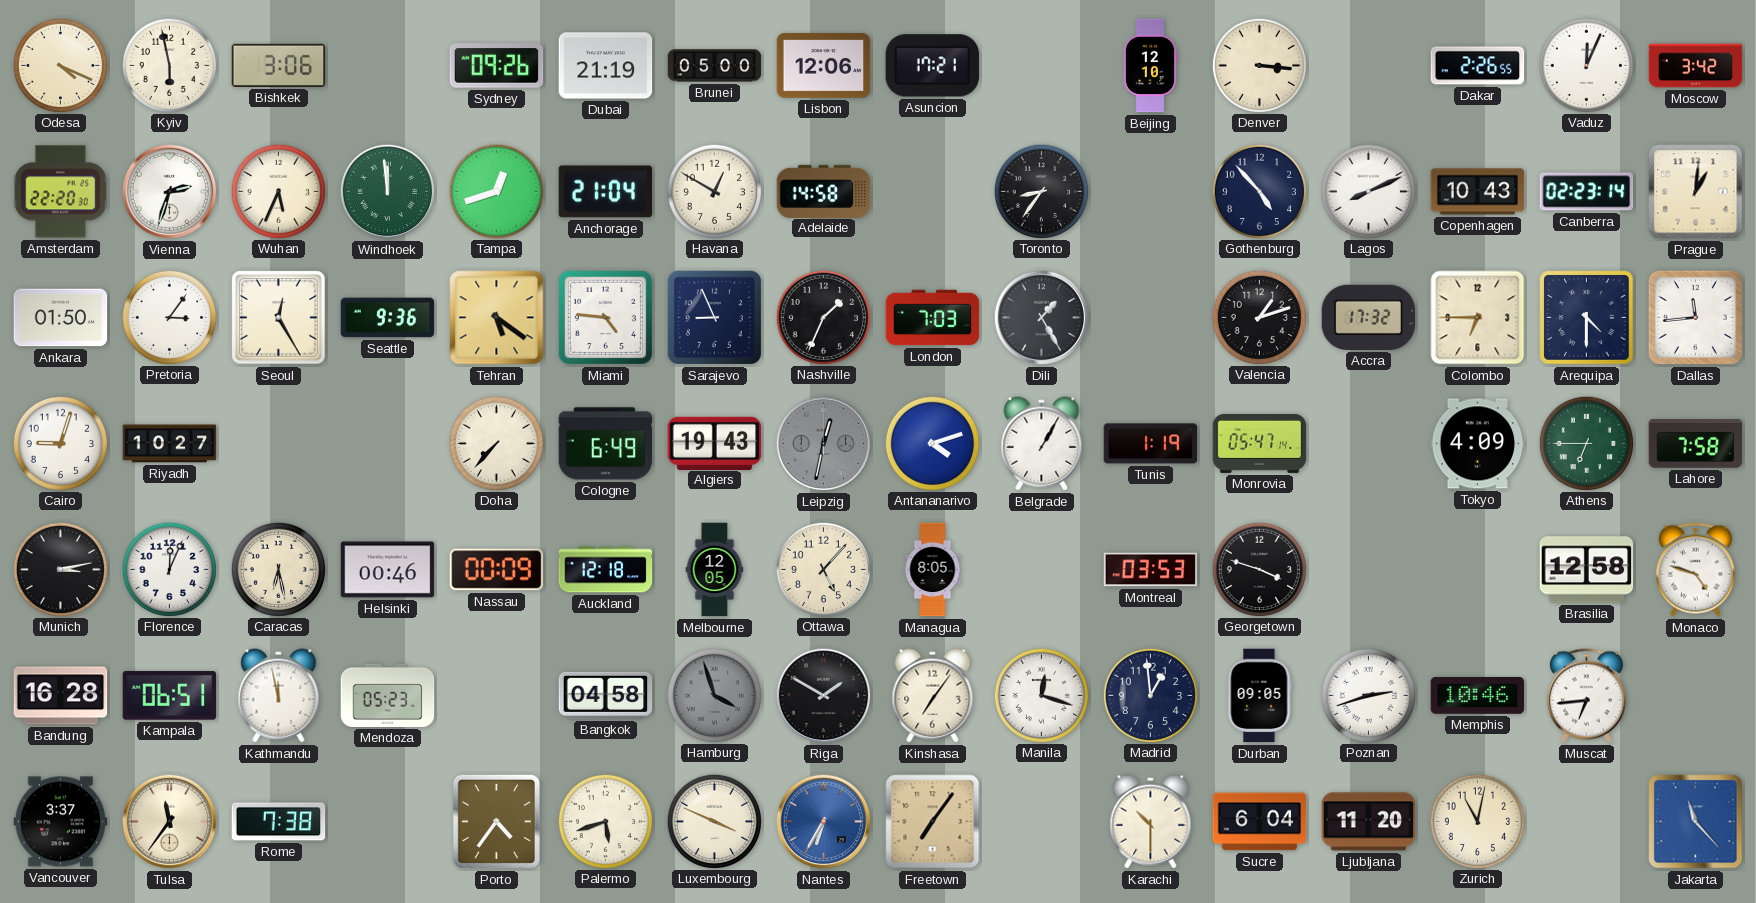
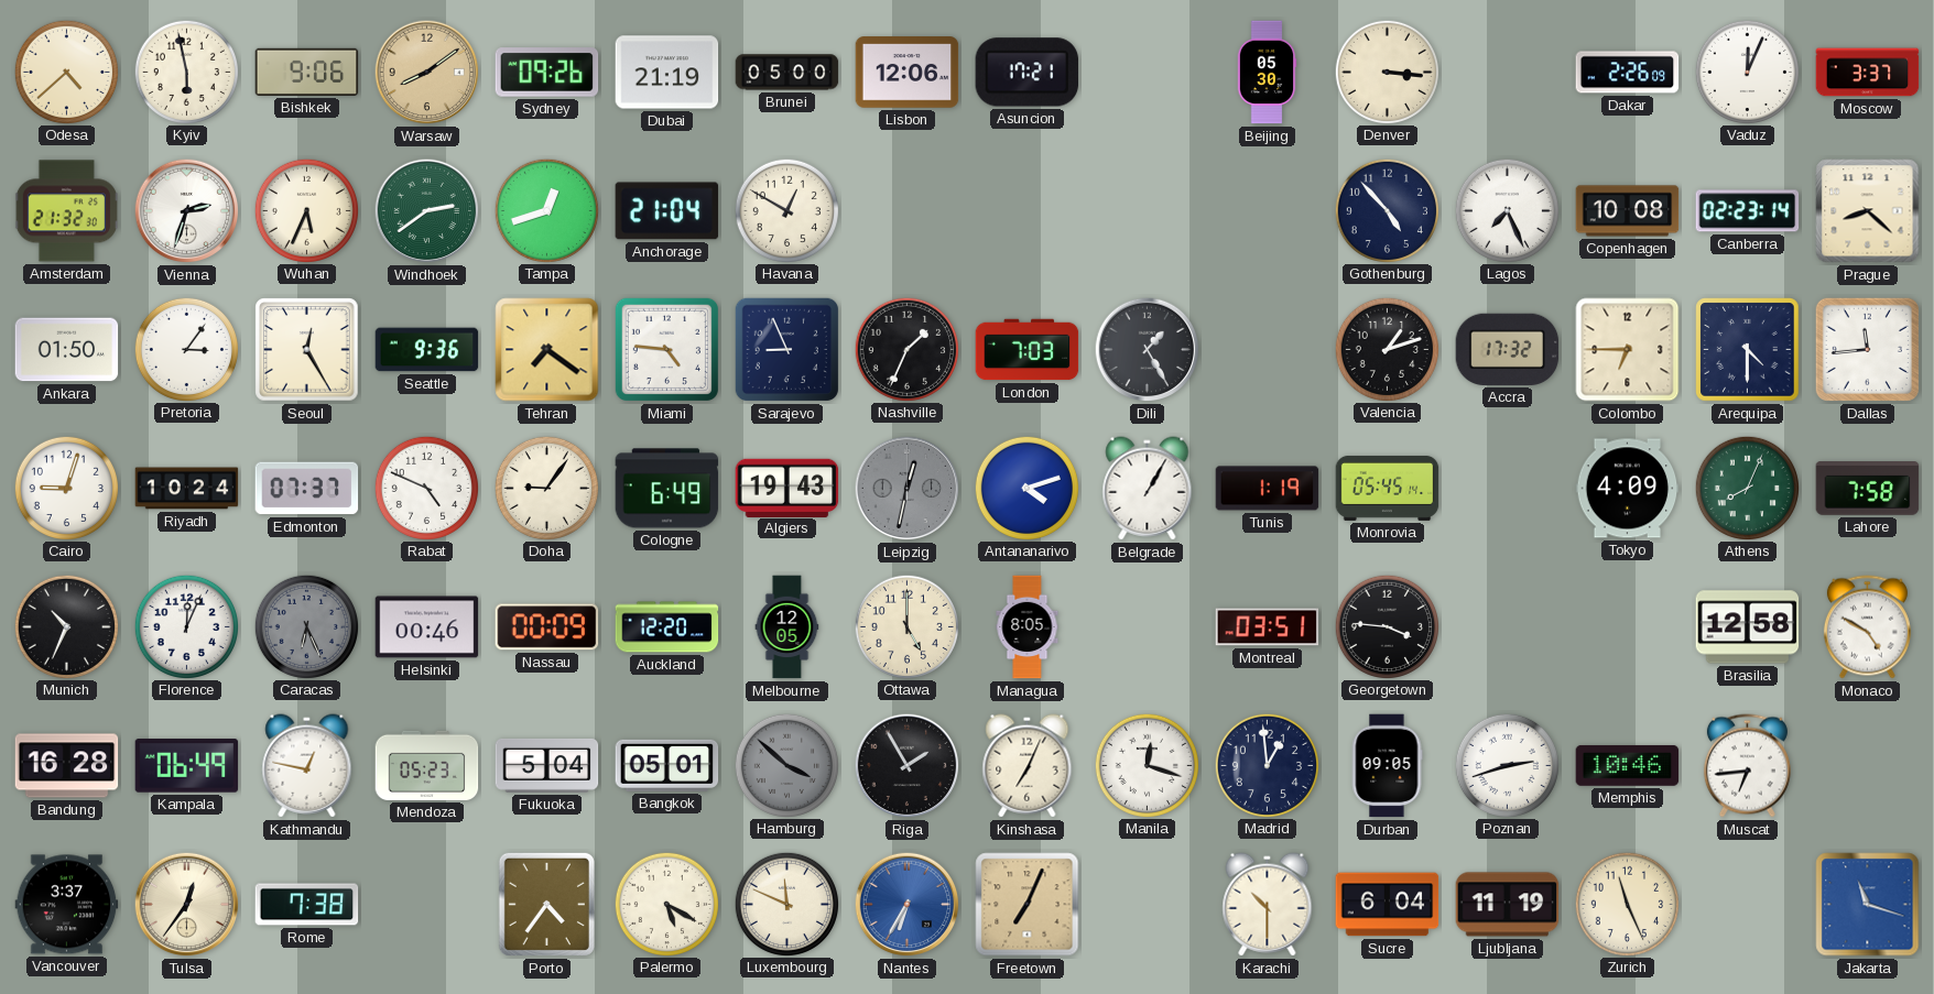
Odesa: 4:19 -> 4:38 (66, 72)
Bishkek: 3:06 -> 9:06 (307, 72)
Warsaw: none -> 8:09 (427, 73)
Beijing: 12:10 -> 05:30 (1267, 73)
Dakar: 2:26:55 -> 2:26:09 (1628, 73)
Moscow: 3:42 -> 3:37 (1868, 73)
Amsterdam: 22:20 -> 21:32 (66, 211)
Windhoek: 11:59 -> 2:39 (427, 211)
Adelaide: 14:58 -> none (824, 191)
Toronto: 8:36 -> none (1041, 191)
Lagos: 8:11 -> 7:26 (1507, 210)
Copenhagen: 10:43 -> 10:08 (1628, 211)
Prague: 1:01 -> 8:22 (1868, 211)
Tehran: 5:21 -> 7:21 (547, 350)
Riyadh: 10:27 -> 10:24 (187, 489)
Edmonton: none -> 07:37 (307, 489)
Rabat: none -> 4:49 (426, 488)
Doha: 7:37 -> 9:06 (546, 488)
Monrovia: 05:47 -> 05:45 (1388, 488)
Athens: 6:45 -> 8:04 (1747, 488)
Munich: 3:13 -> 10:34 (66, 626)
Caracas: 6:28 -> 6:26 (306, 626)
Caracas dial: cream -> grey (306, 626)
Auckland: 12:18 -> 12:20 (667, 627)
Ottawa: 5:07 -> 5:00 (906, 626)
Montreal: 03:53 -> 03:51 (1268, 627)
Georgetown: 3:48 -> 3:46 (1387, 626)
Monaco: 4:48 -> 4:50 (1867, 627)
Kampala: 06:51 -> 06:49 (187, 766)
Kathmandu: 11:58 -> 12:47 (307, 766)
Fukuoka: none -> 5:04 (547, 765)
Bangkok: 04:58 -> 05:01 (667, 765)
Hamburg: 3:57 -> 3:52 (786, 765)
Riga: 1:50 -> 1:55 (908, 766)
Kinshasa: 7:06 -> 7:04 (1028, 766)
Tulsa: 11:36 -> 12:36 (187, 905)
Palermo: 5:42 -> 5:20 (666, 904)
Luxembourg: 3:49 -> 11:49 (786, 904)
Freetown: 7:06 -> 7:04 (1028, 905)
Ljubljana: 11:20 -> 11:19 (1508, 905)
Zurich: 11:02 -> 11:26 (1627, 904)
Jakarta: 11:23 -> 11:18 (1868, 905)
